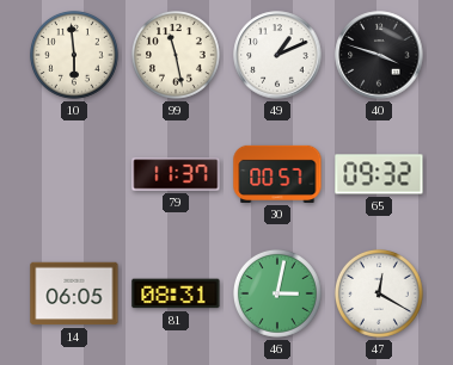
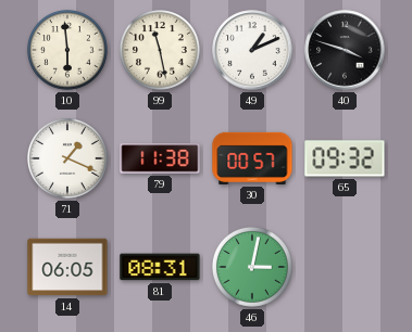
71: none -> 1:19 (68, 159)
79: 11:37 -> 11:38 (160, 158)
47: 12:20 -> none (380, 295)
